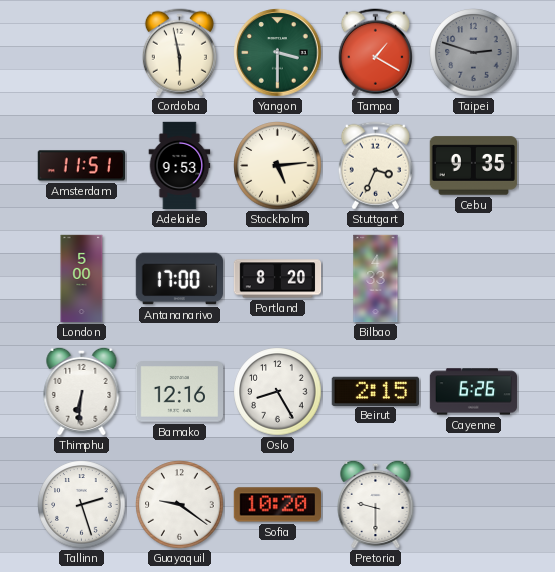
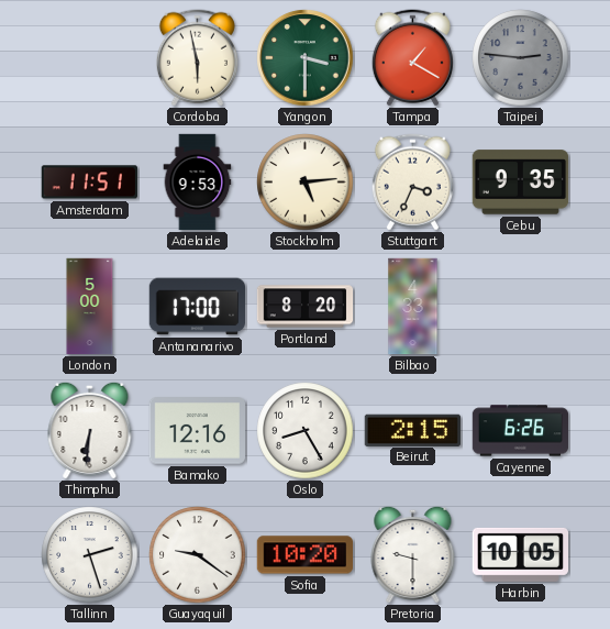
Taipei: 2:48 -> 2:46 (521, 58)
Harbin: none -> 10:05 (520, 554)
